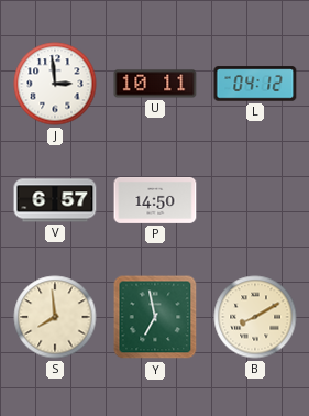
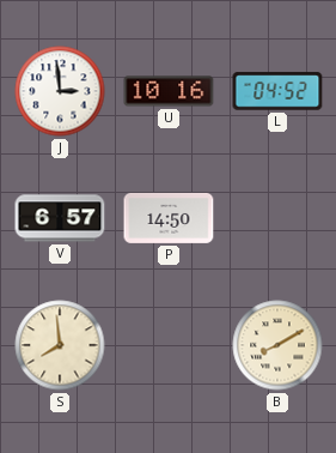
U: 10:11 -> 10:16 (169, 91)
L: 04:12 -> 04:52 (277, 91)
Y: 6:58 -> none (155, 317)
